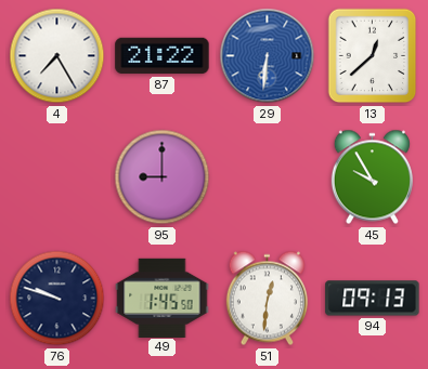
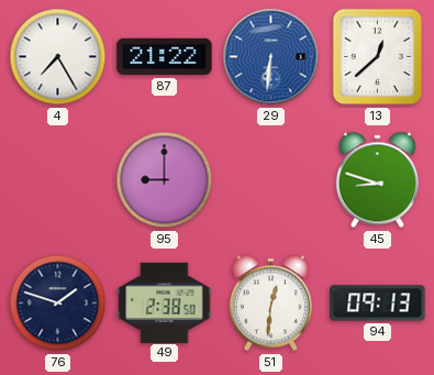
45: 9:55 -> 8:48 (377, 180)
76: 9:48 -> 1:48 (58, 304)
49: 1:45 -> 2:38 (165, 302)
